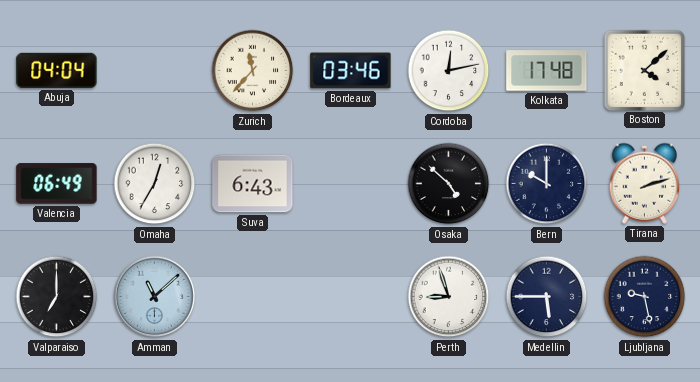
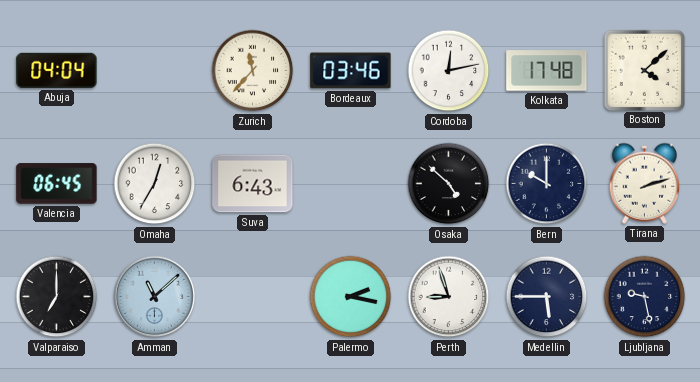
Valencia: 06:49 -> 06:45 (57, 184)
Palermo: none -> 2:17 (351, 297)
